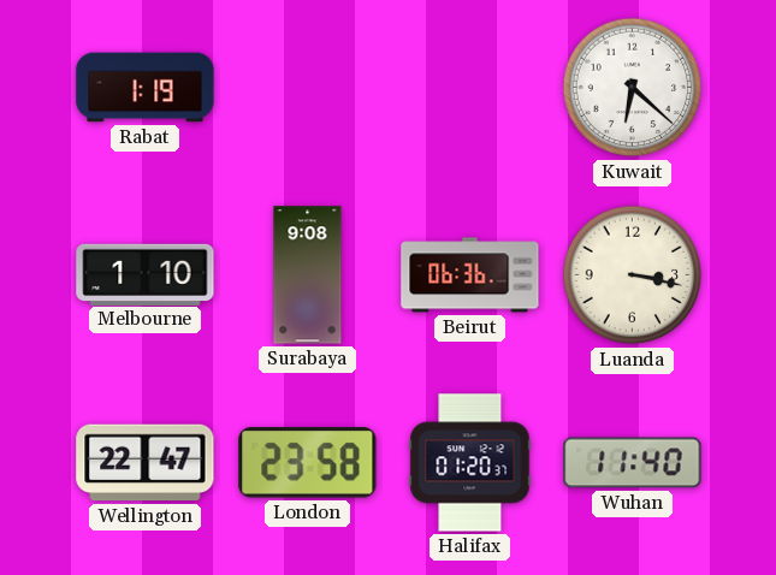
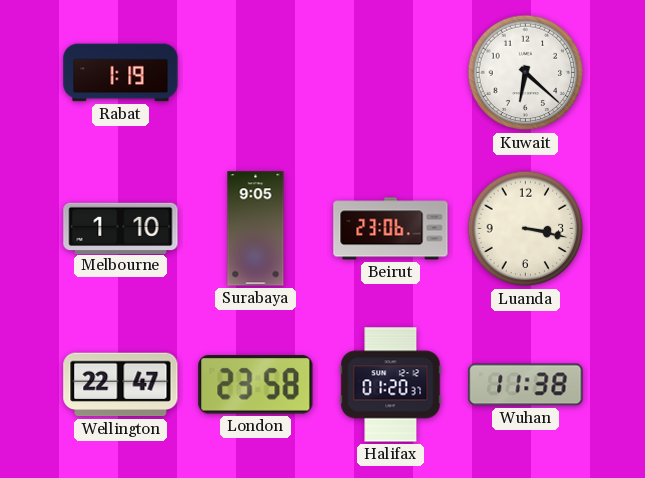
Surabaya: 9:08 -> 9:05 (256, 229)
Beirut: 06:36 -> 23:06 (391, 229)
Wuhan: 11:40 -> 11:38 (526, 385)
